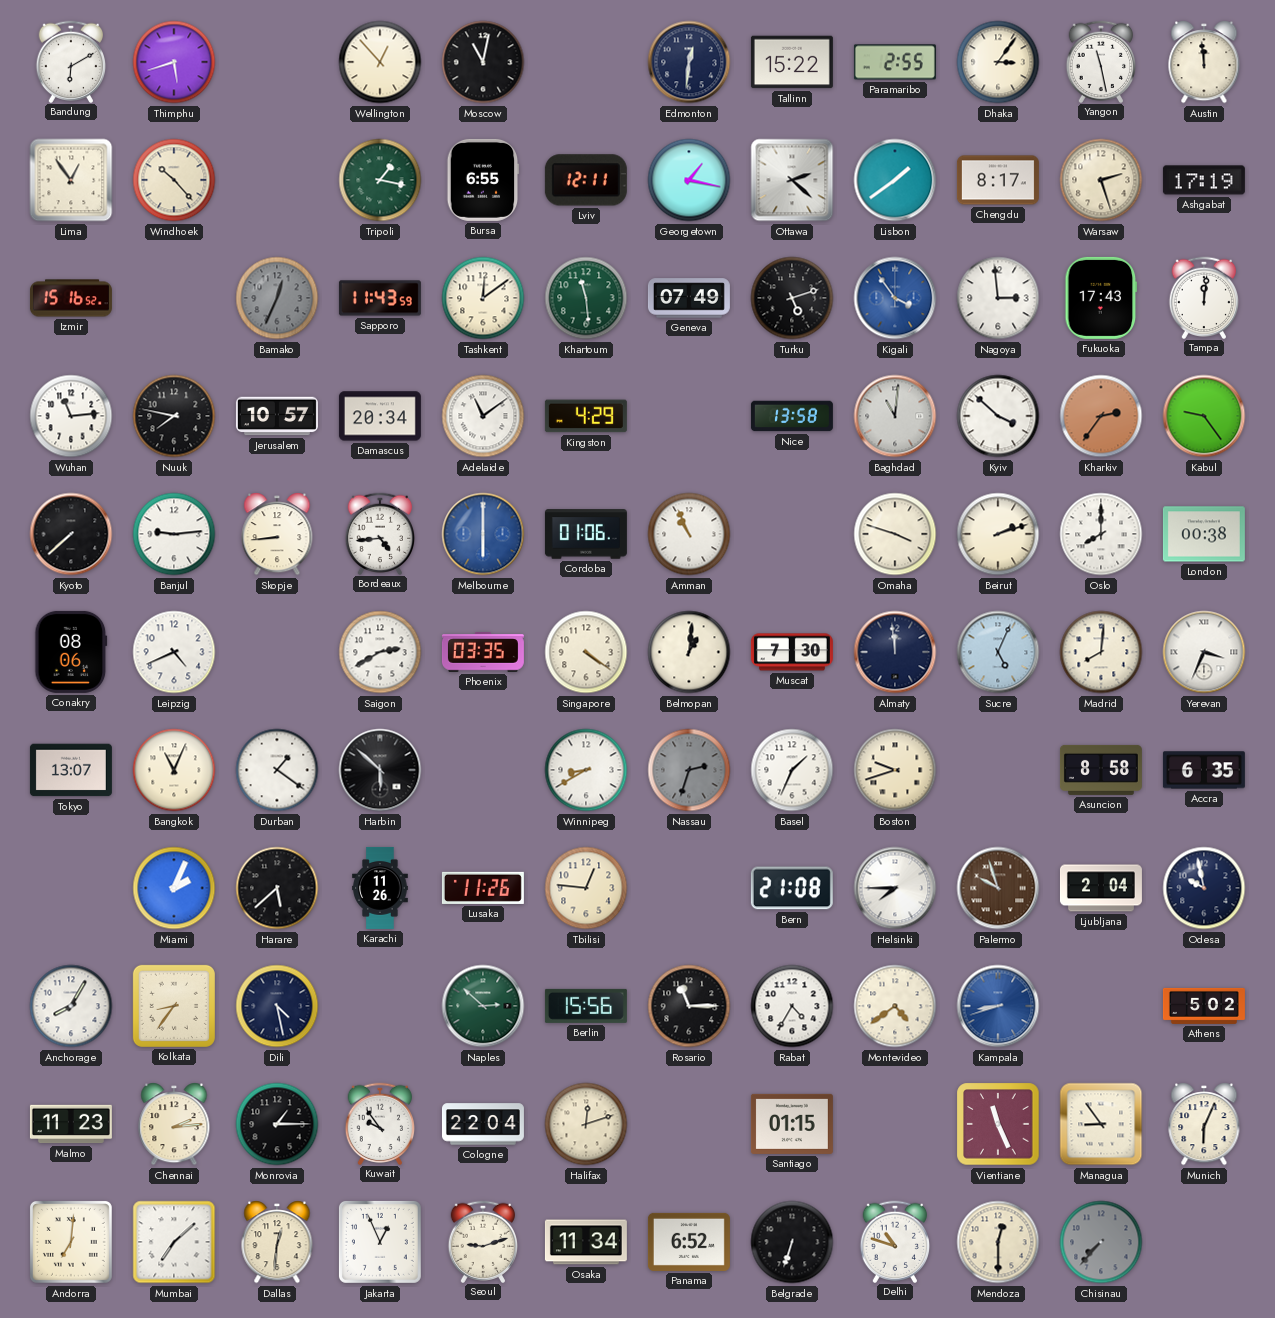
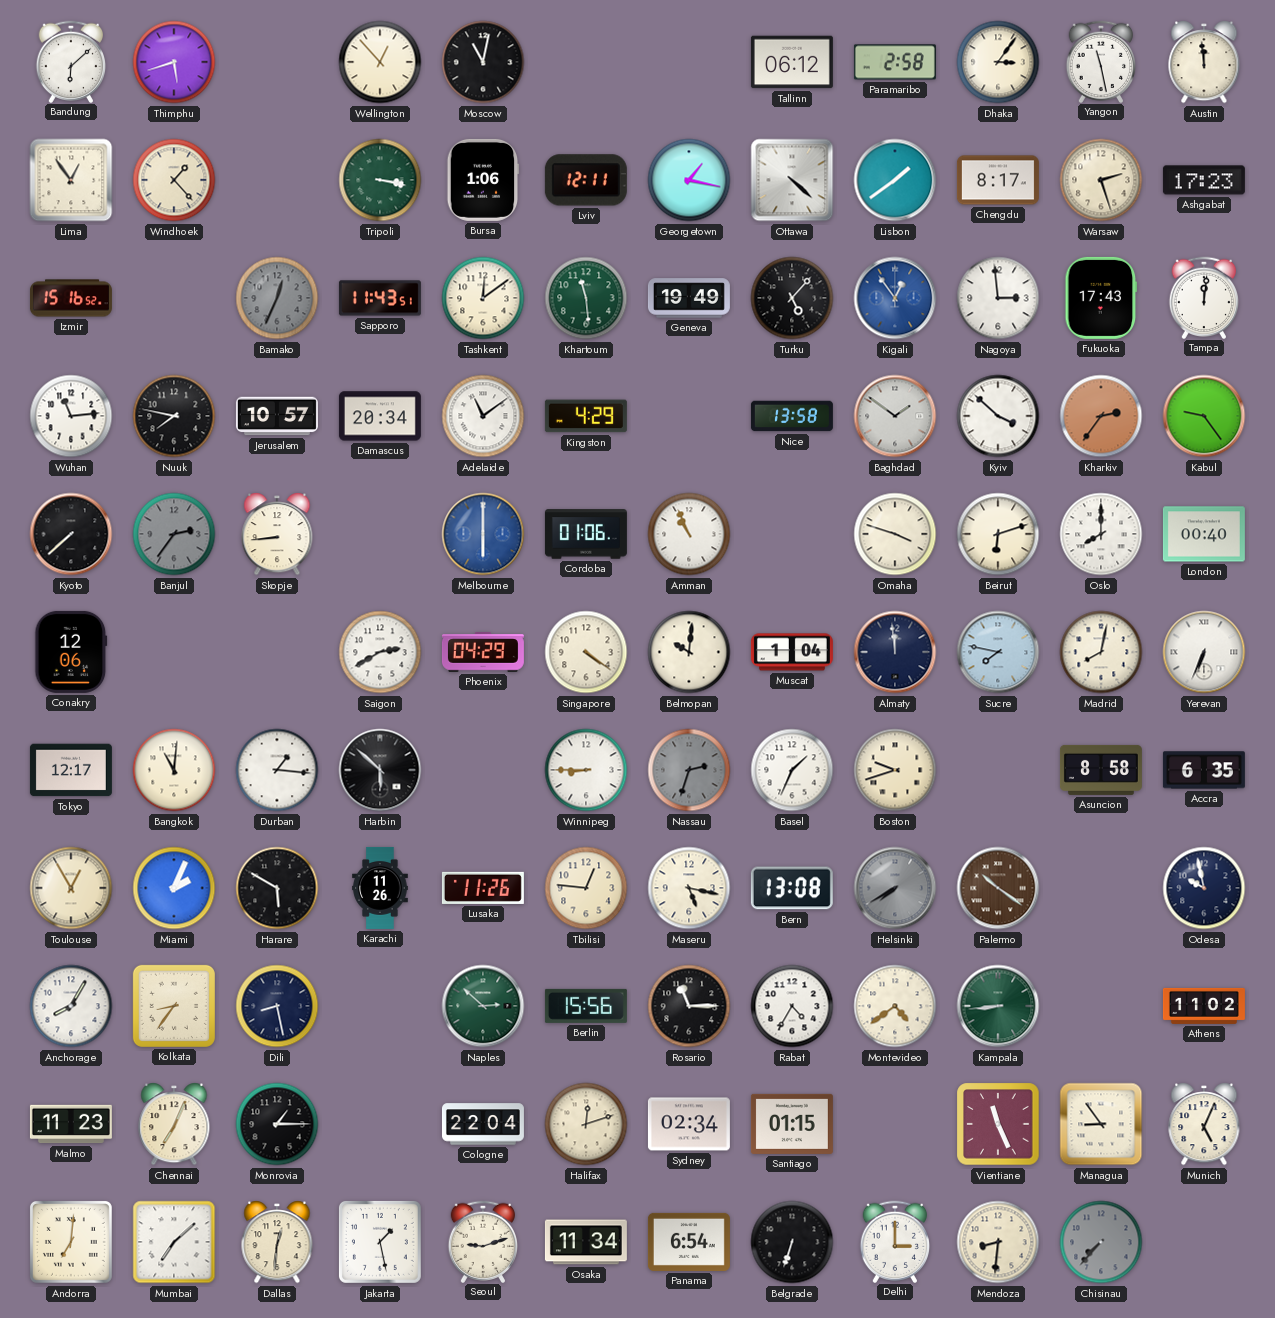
Bandung: 6:10 -> 6:08 (71, 61)
Edmonton: 12:31 -> none (689, 62)
Tallinn: 15:22 -> 06:12 (792, 62)
Paramaribo: 2:55 -> 2:58 (895, 62)
Windhoek: 10:23 -> 1:23 (174, 180)
Tripoli: 1:17 -> 3:17 (380, 180)
Bursa: 6:55 -> 1:06 (483, 180)
Ottawa: 2:22 -> 4:22 (792, 180)
Ashgabat: 17:19 -> 17:23 (1204, 180)
Sapporo: 11:43:59 -> 11:43:51 (380, 298)
Geneva: 07:49 -> 19:49 (689, 298)
Turku: 5:12 -> 5:07 (792, 298)
Kigali: 3:54 -> 12:54 (895, 298)
Baghdad: 11:01 -> 1:51 (895, 416)
Banjul: 9:14 -> 2:36 (174, 534)
Banjul dial: white -> grey (174, 534)
Bordeaux: 4:44 -> none (380, 533)
Beirut: 2:12 -> 6:12 (998, 534)
London: 00:38 -> 00:40 (1204, 534)
Conakry: 08:06 -> 12:06 (71, 652)
Leipzig: 4:41 -> none (174, 652)
Phoenix: 03:35 -> 04:29 (483, 653)
Belmopan: 1:01 -> 10:01 (689, 652)
Muscat: 7:30 -> 1:04 (792, 652)
Sucre: 5:04 -> 7:47 (998, 652)
Madrid: 8:01 -> 8:02 (1101, 652)
Yerevan: 3:34 -> 6:34 (1204, 652)
Tokyo: 13:07 -> 12:17 (71, 770)
Bangkok: 11:04 -> 11:01 (174, 770)
Durban: 1:21 -> 1:16 (277, 770)
Winnipeg: 8:40 -> 8:45 (586, 770)
Toulouse: none -> 12:55 (71, 888)
Harare: 5:38 -> 5:50 (277, 888)
Maseru: none -> 5:17 (689, 888)
Bern: 21:08 -> 13:08 (792, 888)
Helsinki: 7:45 -> 7:40 (895, 888)
Helsinki dial: white -> grey (895, 888)
Palermo: 9:57 -> 10:21 (998, 888)
Ljubljana: 2:04 -> none (1101, 888)
Dili: 4:28 -> 8:28 (277, 1006)
Kampala: 8:42 -> 8:44 (998, 1006)
Kampala dial: blue -> green (998, 1006)
Athens: 5:02 -> 11:02 (1204, 1006)
Chennai: 2:14 -> 7:04 (174, 1124)
Kuwait: 9:54 -> none (380, 1123)
Sydney: none -> 02:34 (689, 1124)
Munich: 6:04 -> 5:04 (1204, 1124)
Jakarta: 12:56 -> 1:28 (380, 1242)
Panama: 6:52 -> 6:54 (689, 1242)
Delhi: 10:48 -> 3:00 (895, 1241)
Mendoza: 12:30 -> 8:31 (998, 1242)
